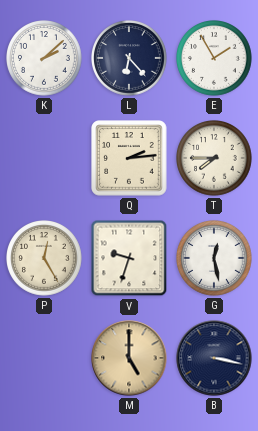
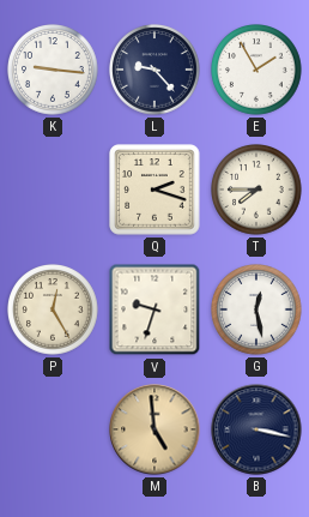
K: 2:08 -> 9:16 (54, 71)
L: 6:23 -> 9:23 (156, 71)
Q: 2:14 -> 2:18 (154, 190)
M: 5:00 -> 4:59 (154, 429)
